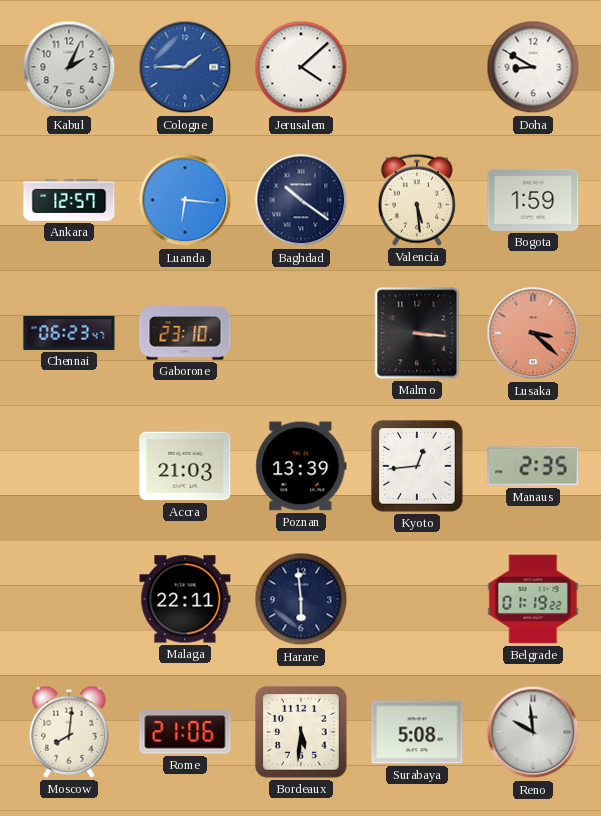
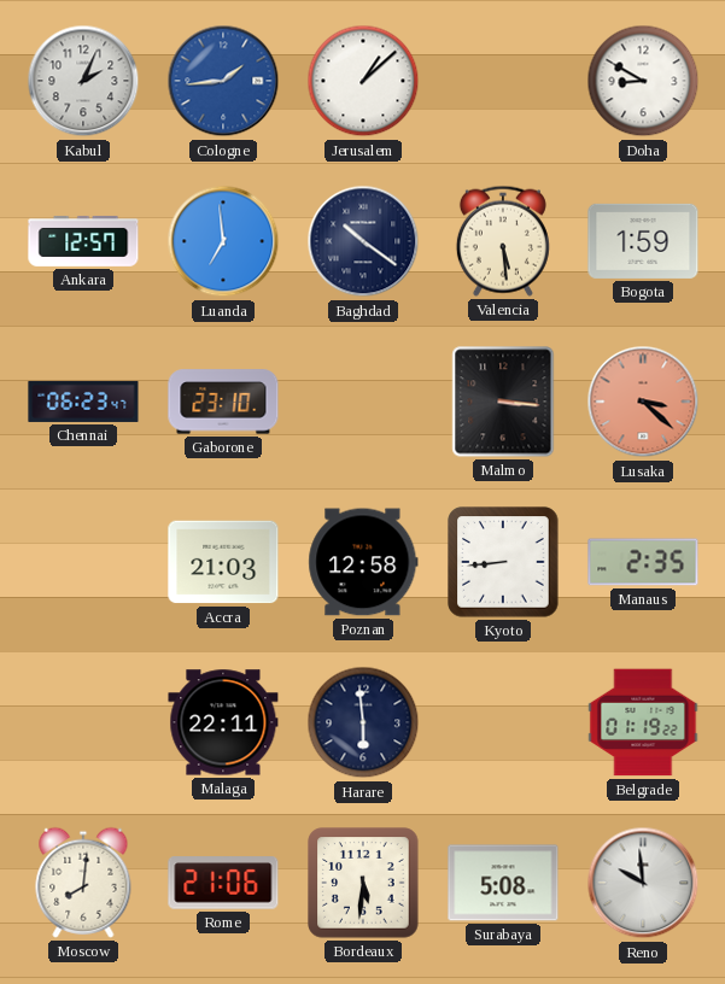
Cologne: 1:45 -> 1:44 (223, 81)
Jerusalem: 4:08 -> 1:08 (363, 81)
Luanda: 6:16 -> 6:59 (223, 241)
Poznan: 13:39 -> 12:58 (363, 562)
Kyoto: 12:44 -> 8:44 (503, 562)
